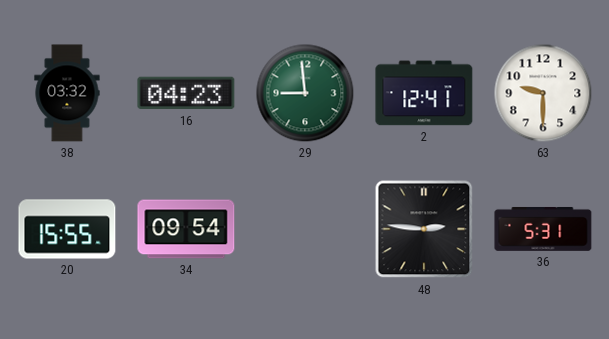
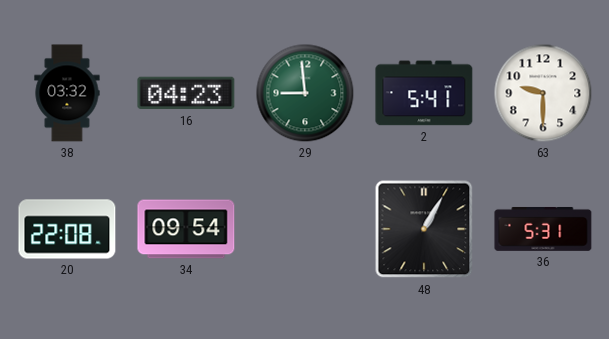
2: 12:41 -> 5:41 (424, 93)
20: 15:55 -> 22:08 (67, 229)
48: 2:46 -> 1:05 (424, 229)
